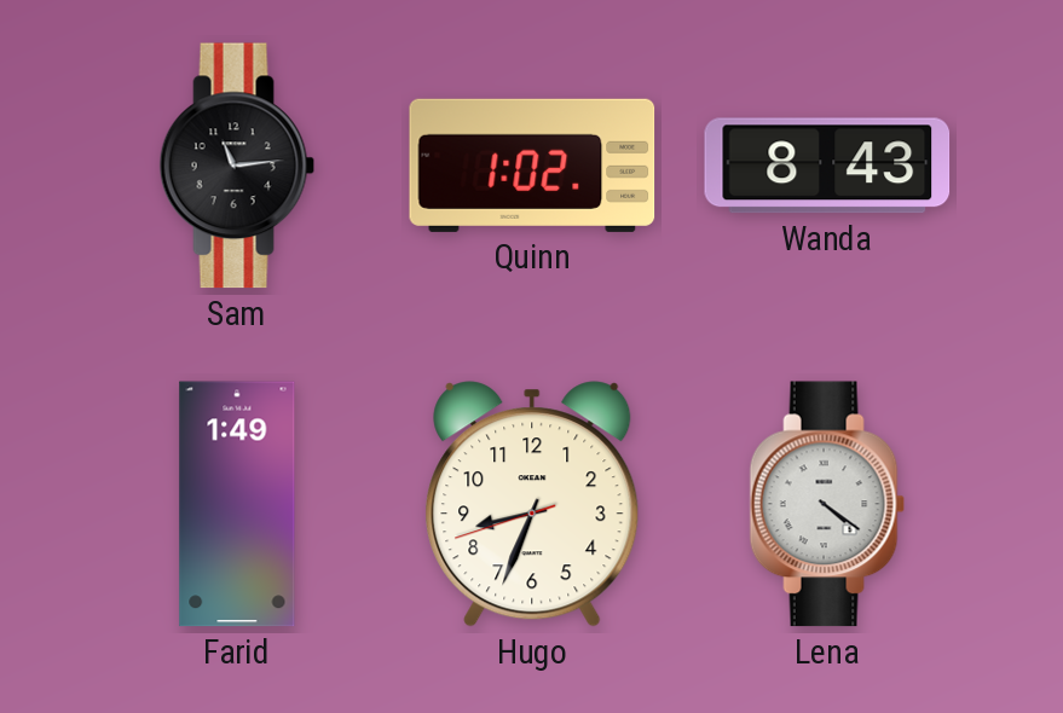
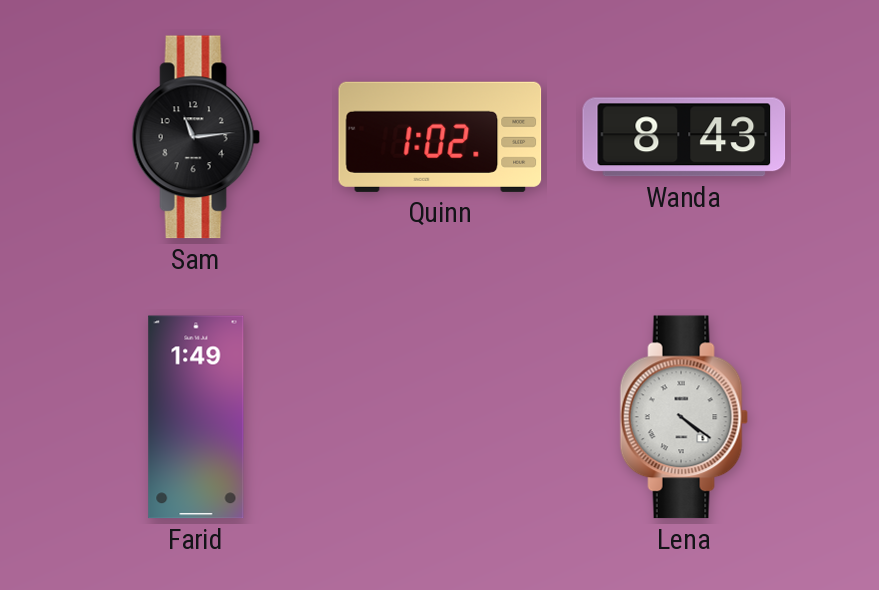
Hugo: 8:33 -> none (532, 504)
